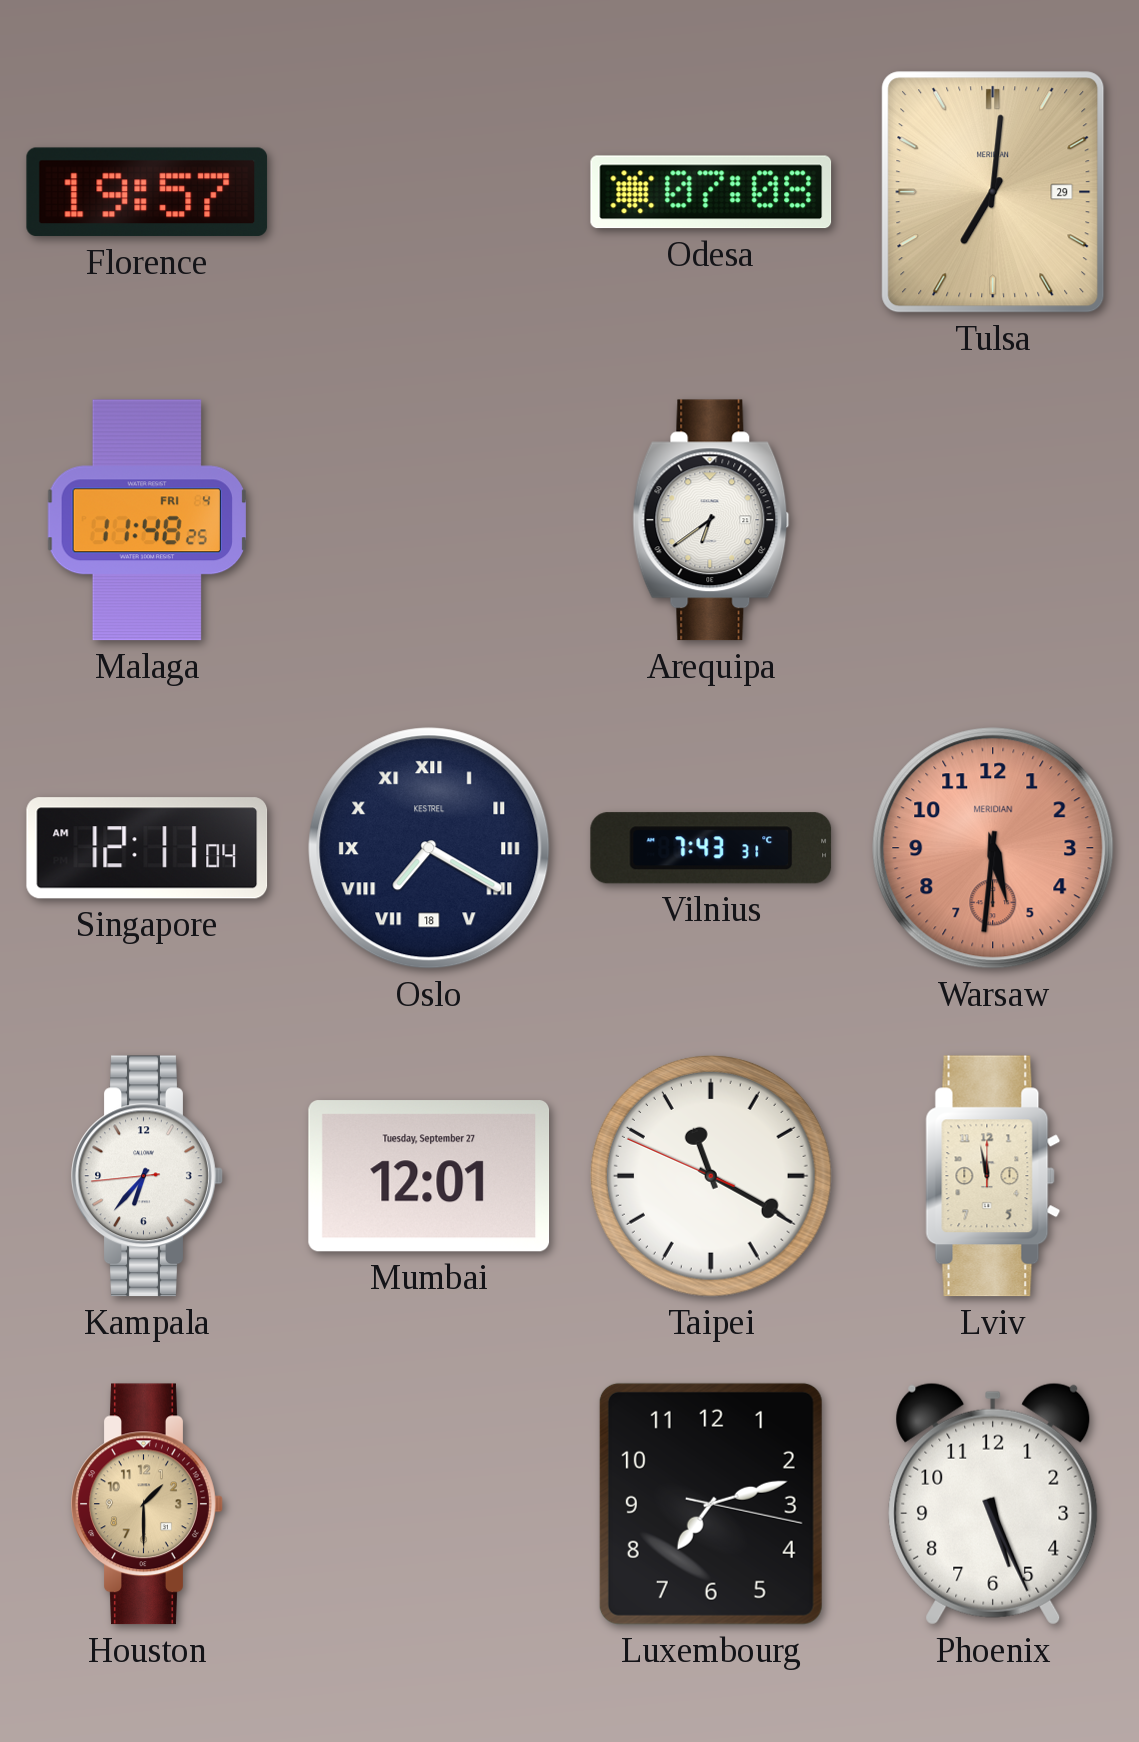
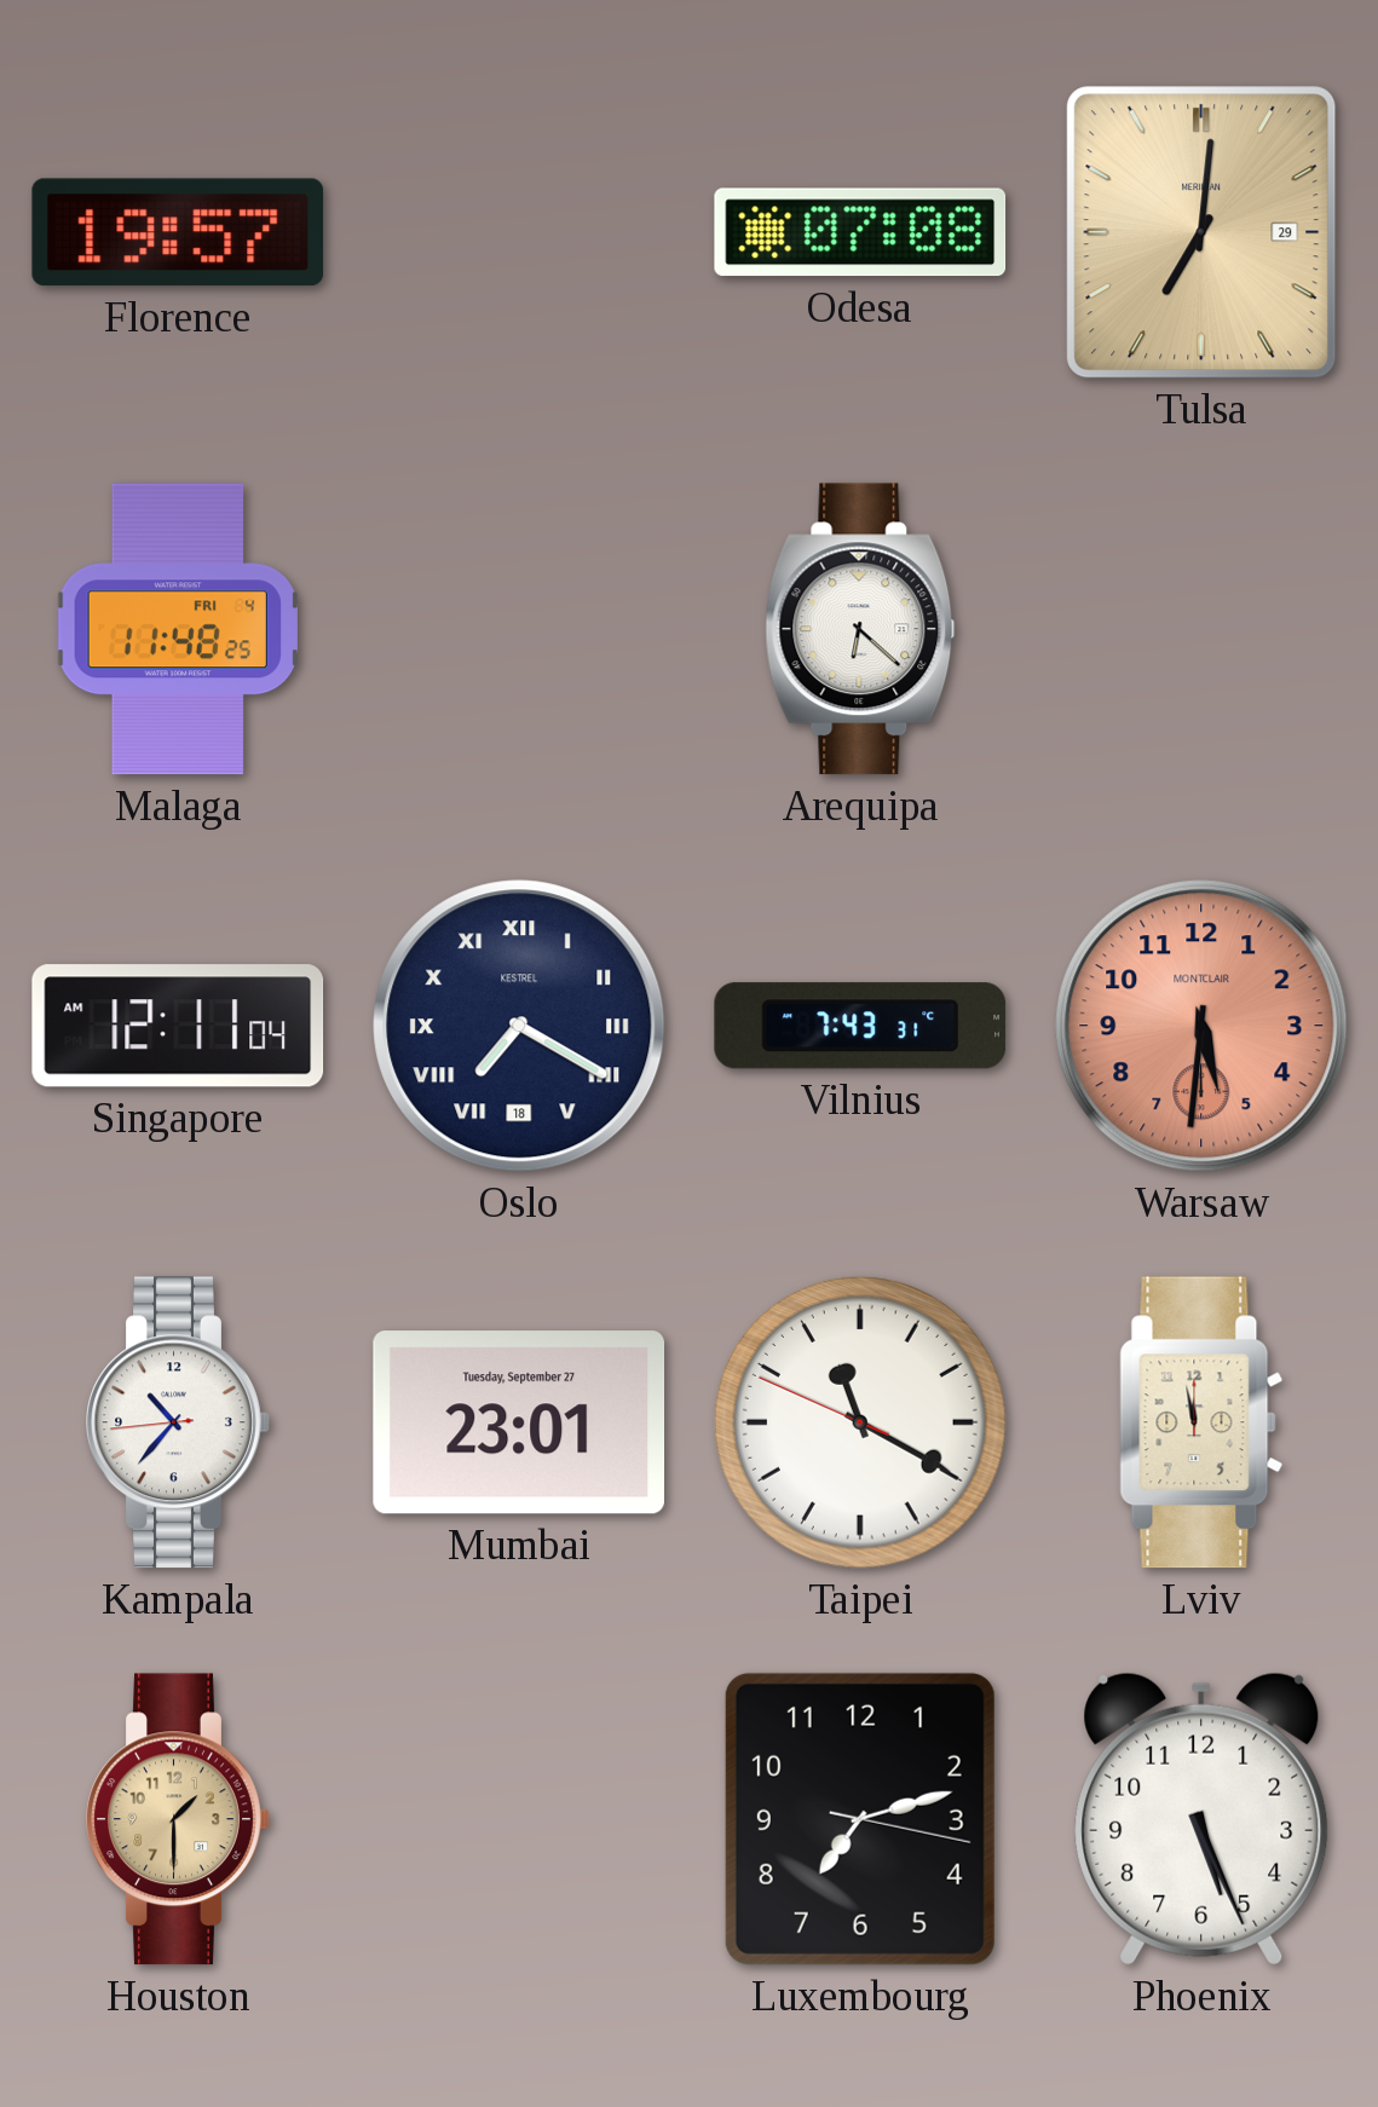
Arequipa: 6:39 -> 6:22 (860, 629)
Warsaw brand: MERIDIAN -> MONTCLAIR (1201, 1026)
Kampala: 6:36 -> 10:36 (178, 1422)
Mumbai: 12:01 -> 23:01 (519, 1422)
